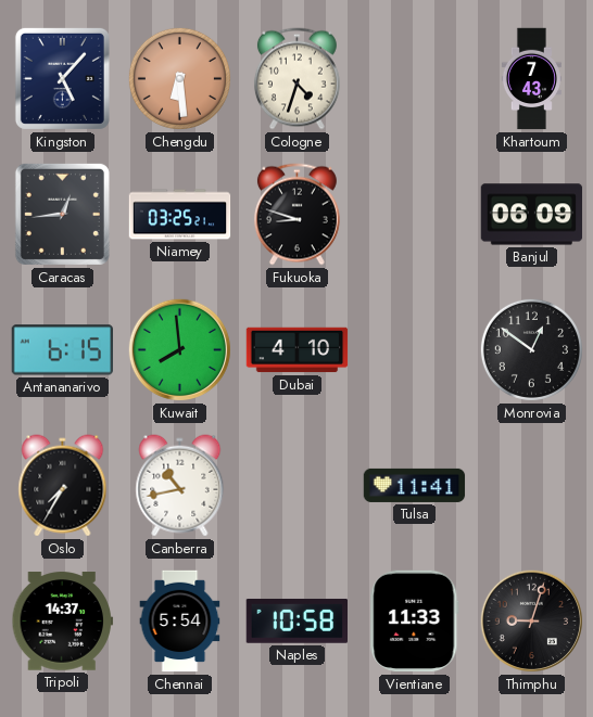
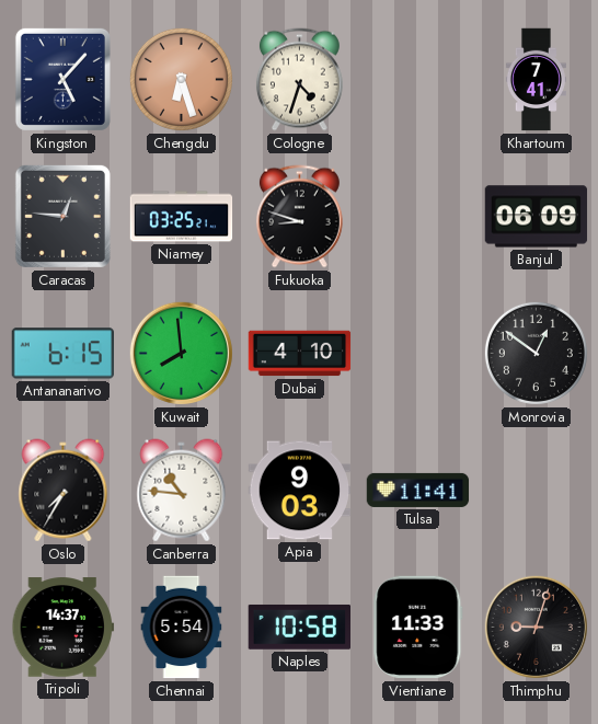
Chengdu: 6:29 -> 6:27 (181, 79)
Khartoum: 7:43 -> 7:41 (536, 80)
Caracas: 12:44 -> 12:46 (62, 216)
Canberra: 10:43 -> 10:46 (182, 491)
Apia: none -> 9:03 (300, 491)
